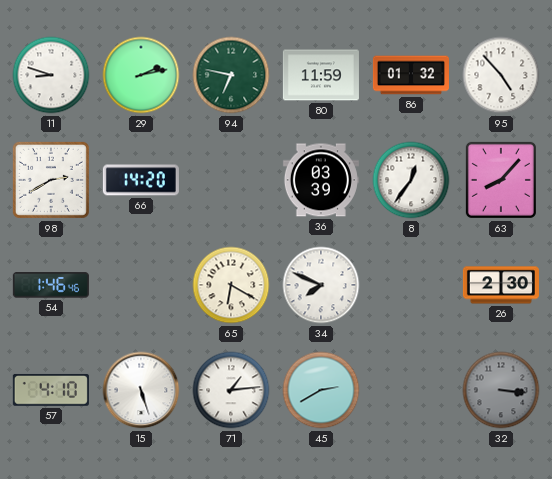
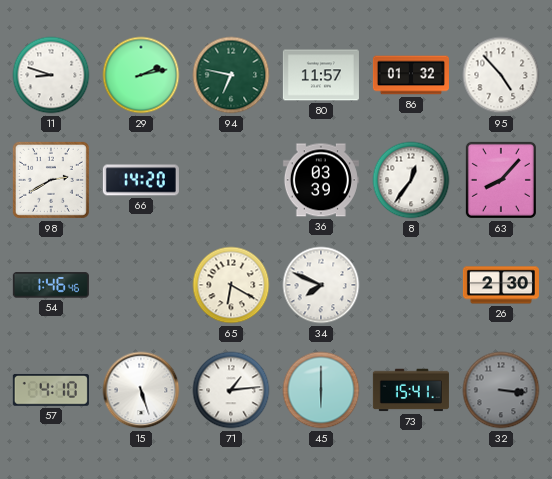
80: 11:59 -> 11:57 (321, 75)
45: 2:40 -> 6:00 (321, 390)
73: none -> 15:41 (411, 390)
